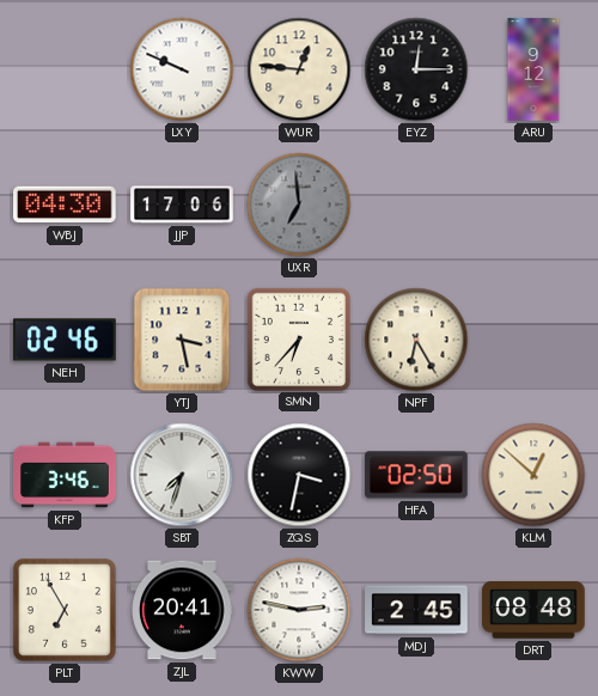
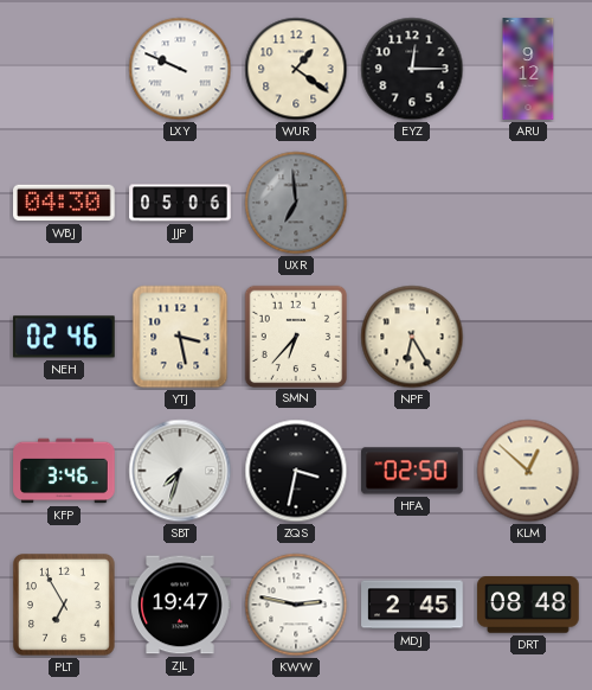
WUR: 12:46 -> 1:21 (296, 69)
JJP: 17:06 -> 05:06 (180, 203)
ZJL: 20:41 -> 19:47 (180, 605)
